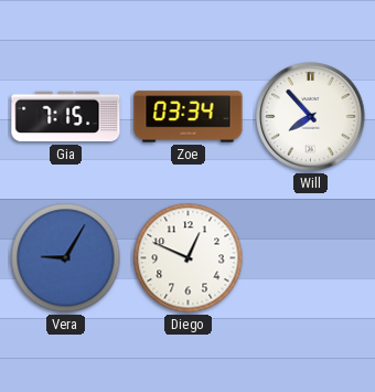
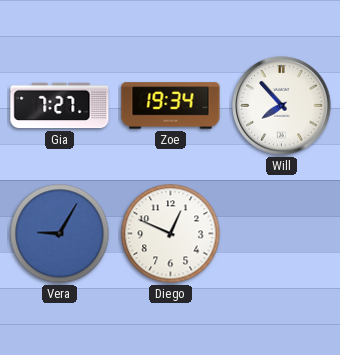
Gia: 7:15 -> 7:27 (60, 106)
Zoe: 03:34 -> 19:34 (171, 106)
